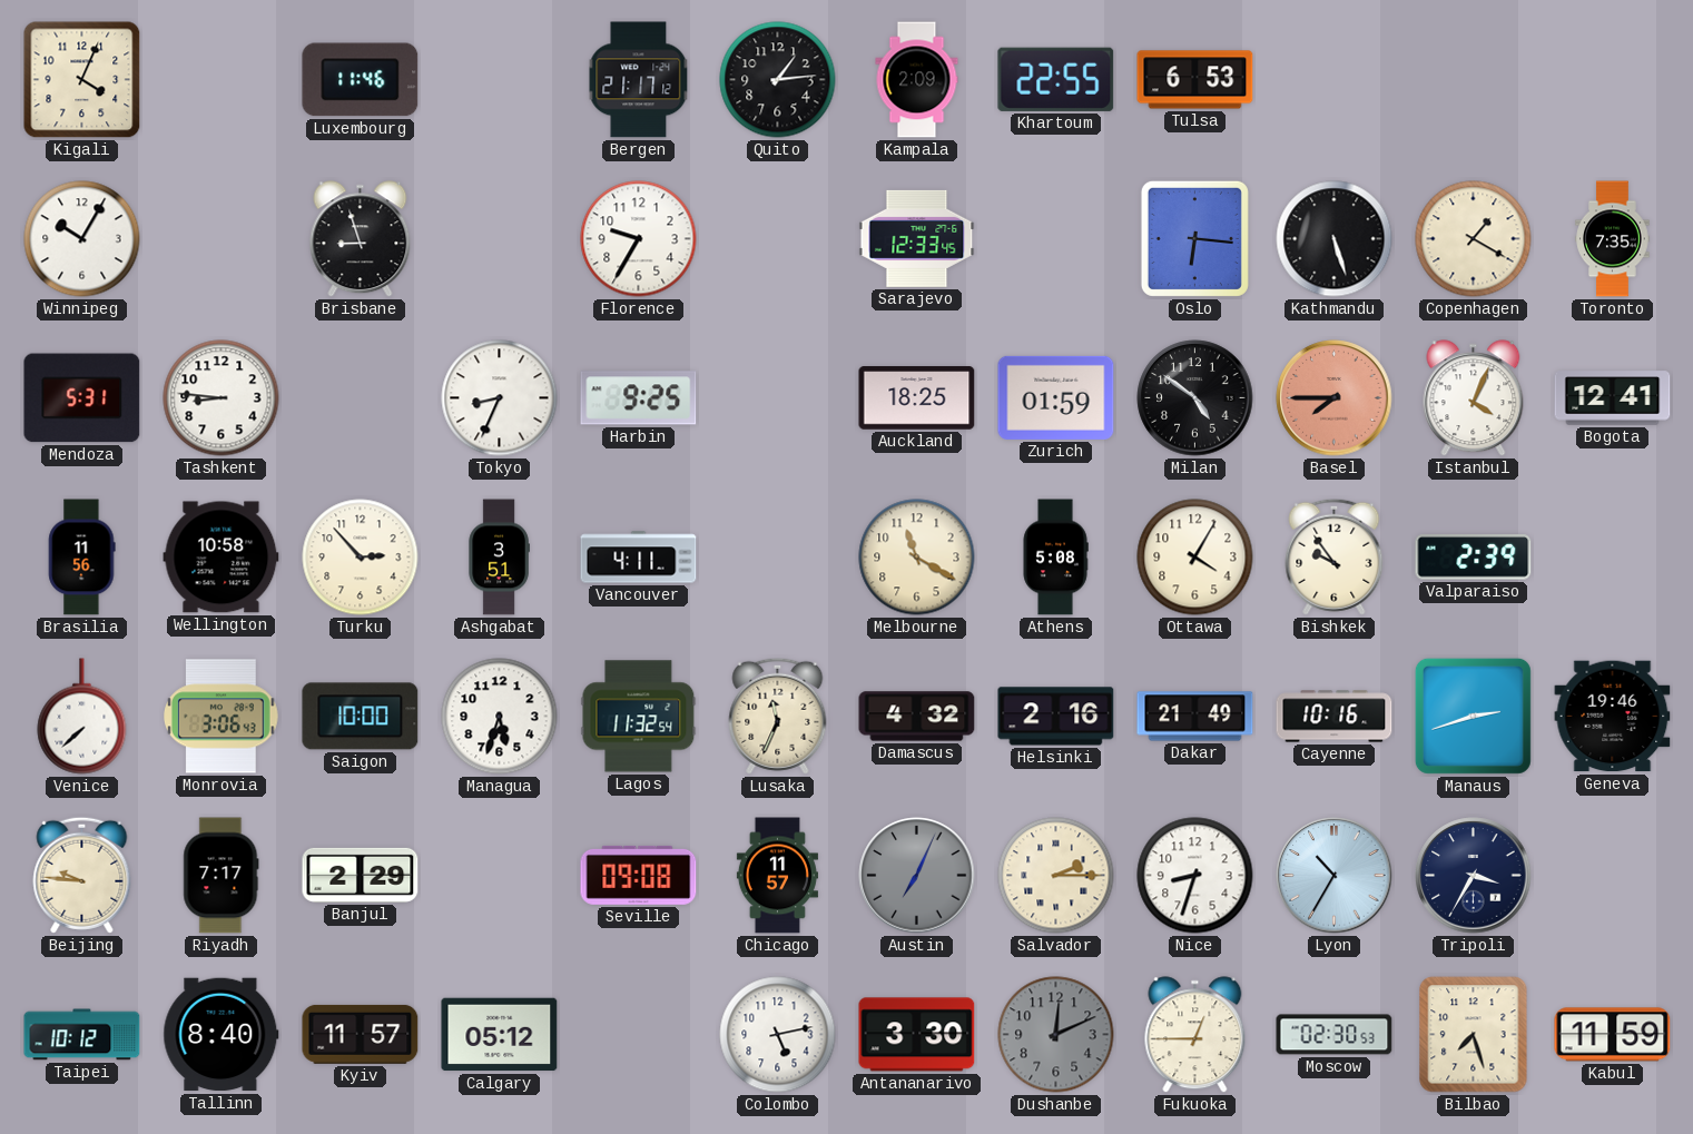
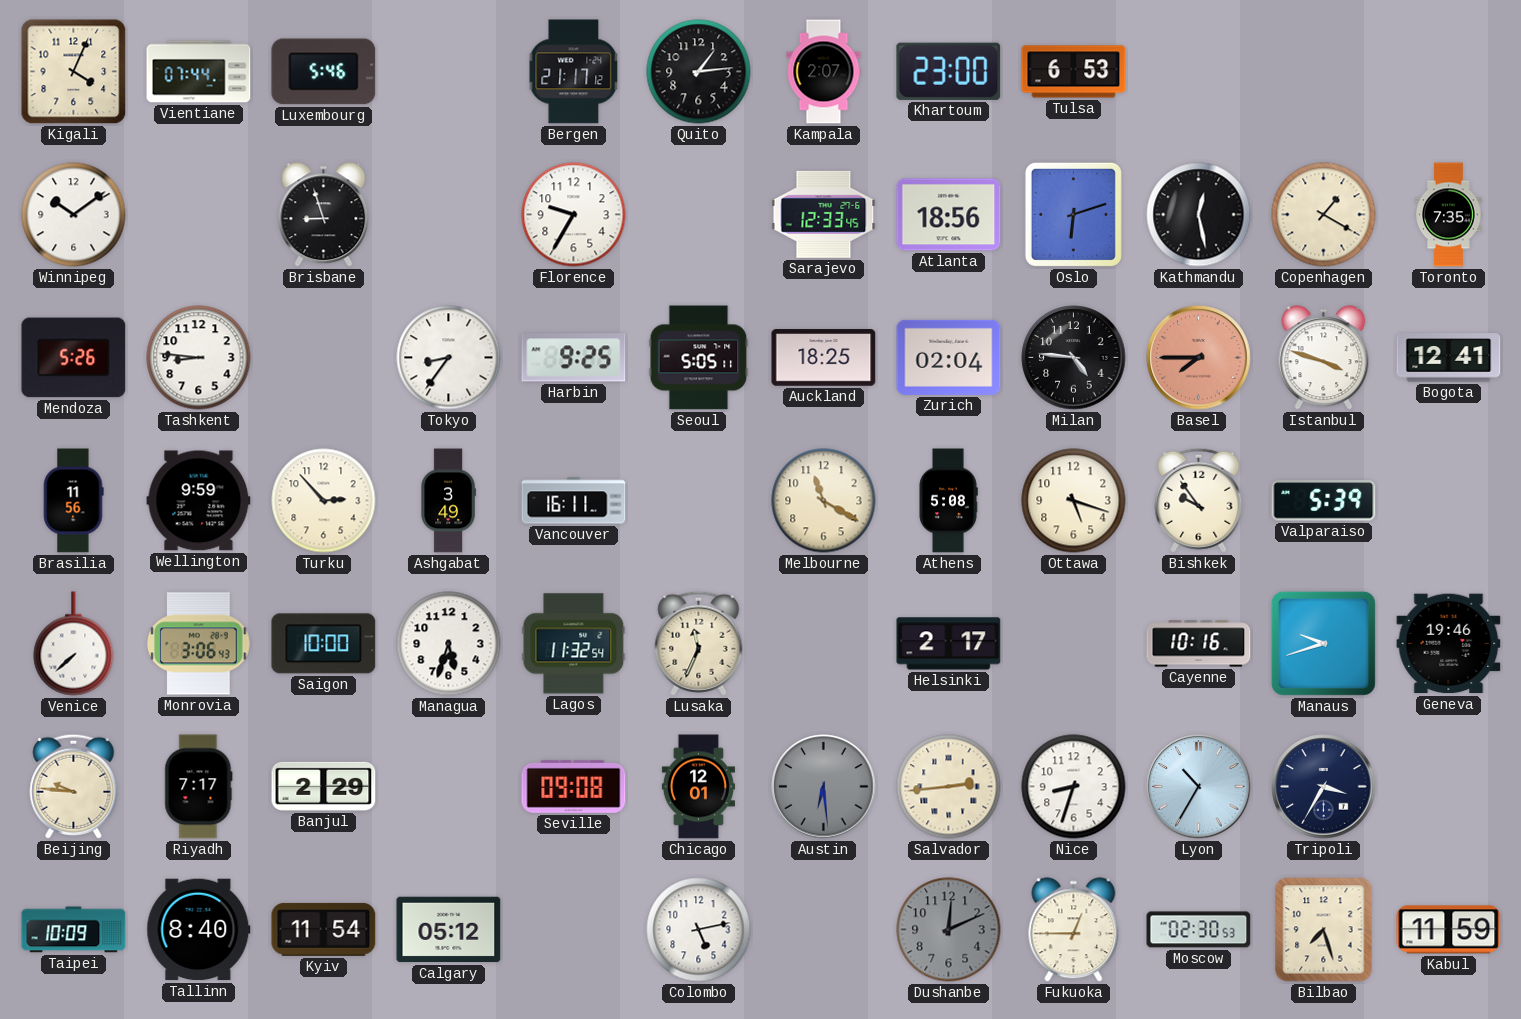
Vientiane: none -> 07:44 (199, 72)
Luxembourg: 11:46 -> 5:46 (324, 72)
Kampala: 2:09 -> 2:07 (824, 72)
Khartoum: 22:55 -> 23:00 (949, 71)
Winnipeg: 10:05 -> 10:09 (74, 215)
Atlanta: none -> 18:56 (949, 215)
Oslo: 6:16 -> 6:12 (1073, 214)
Kathmandu: 5:27 -> 12:28 (1199, 215)
Mendoza: 5:31 -> 5:26 (74, 358)
Tokyo: 8:34 -> 8:36 (449, 358)
Seoul: none -> 5:05 (699, 358)
Zurich: 01:59 -> 02:04 (949, 357)
Milan: 4:51 -> 4:46 (1074, 358)
Istanbul: 4:04 -> 3:48 (1324, 358)
Wellington: 10:58 -> 9:59 (199, 501)
Ashgabat: 3:51 -> 3:49 (448, 501)
Vancouver: 4:11 -> 16:11 (574, 501)
Ottawa: 4:05 -> 5:18 (1074, 501)
Valparaiso: 2:39 -> 5:39 (1324, 501)
Damascus: 4:32 -> none (917, 717)
Helsinki: 2:16 -> 2:17 (949, 644)
Dakar: 21:49 -> none (1195, 717)
Manaus: 2:42 -> 9:42 (1323, 643)
Chicago: 11:57 -> 12:01 (698, 787)
Austin: 7:04 -> 6:29 (824, 787)
Salvador: 2:15 -> 2:44 (949, 787)
Taipei: 10:12 -> 10:09 (74, 930)
Kyiv: 11:57 -> 11:54 (324, 929)
Antananarivo: 3:30 -> none (917, 1035)
